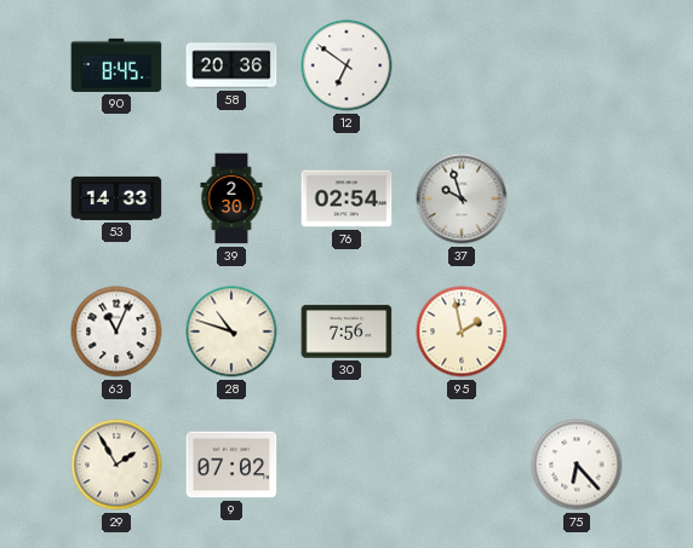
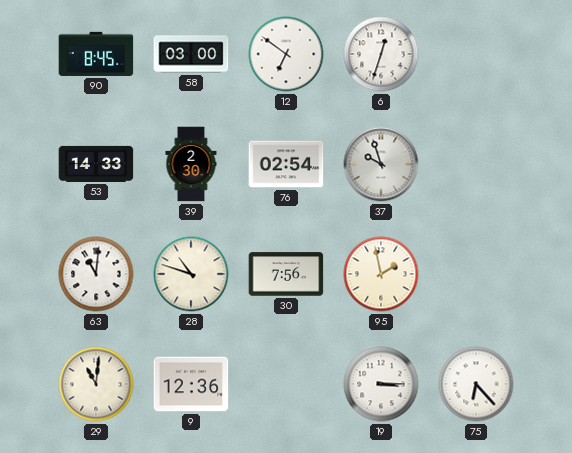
58: 20:36 -> 03:00 (191, 54)
6: none -> 12:33 (381, 54)
63: 11:04 -> 11:01 (96, 274)
29: 1:55 -> 11:01 (96, 384)
9: 07:02 -> 12:36 (191, 384)
19: none -> 3:15 (381, 384)
